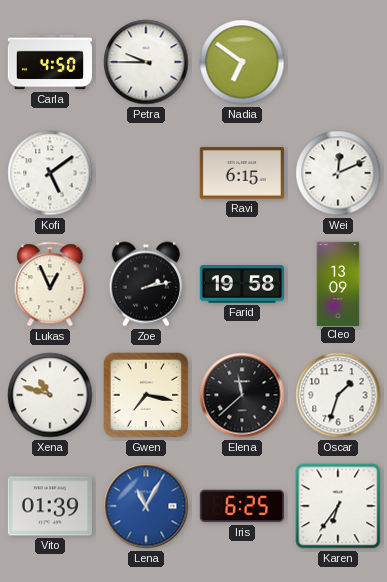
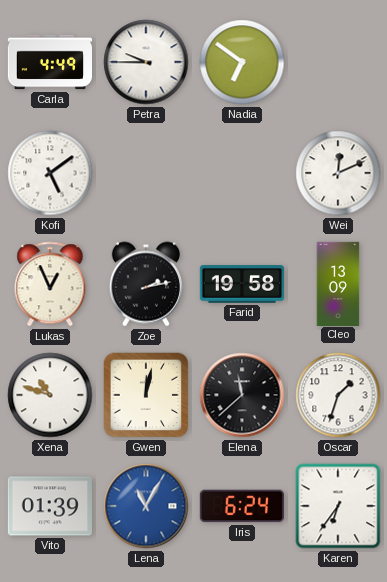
Carla: 4:50 -> 4:49 (49, 62)
Ravi: 6:15 -> none (241, 173)
Gwen: 7:17 -> 12:02 (146, 395)
Iris: 6:25 -> 6:24 (241, 506)
